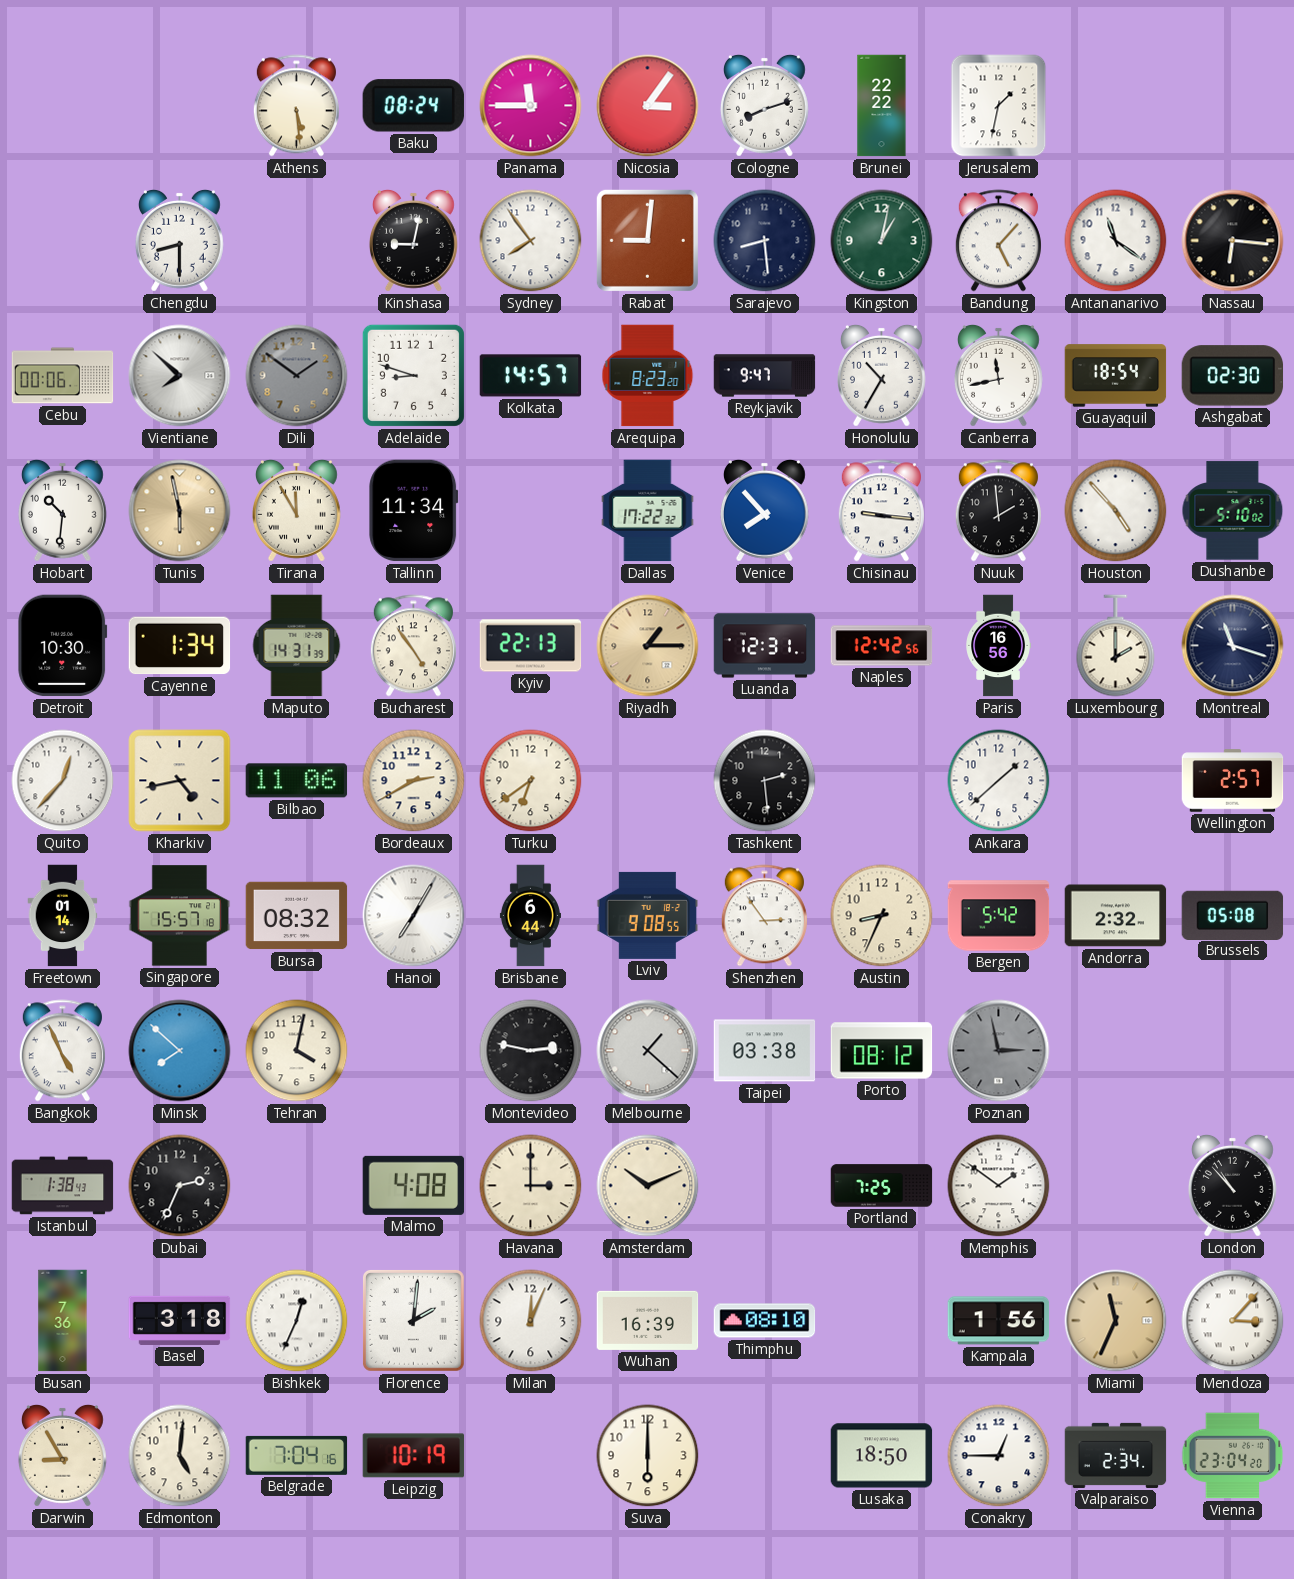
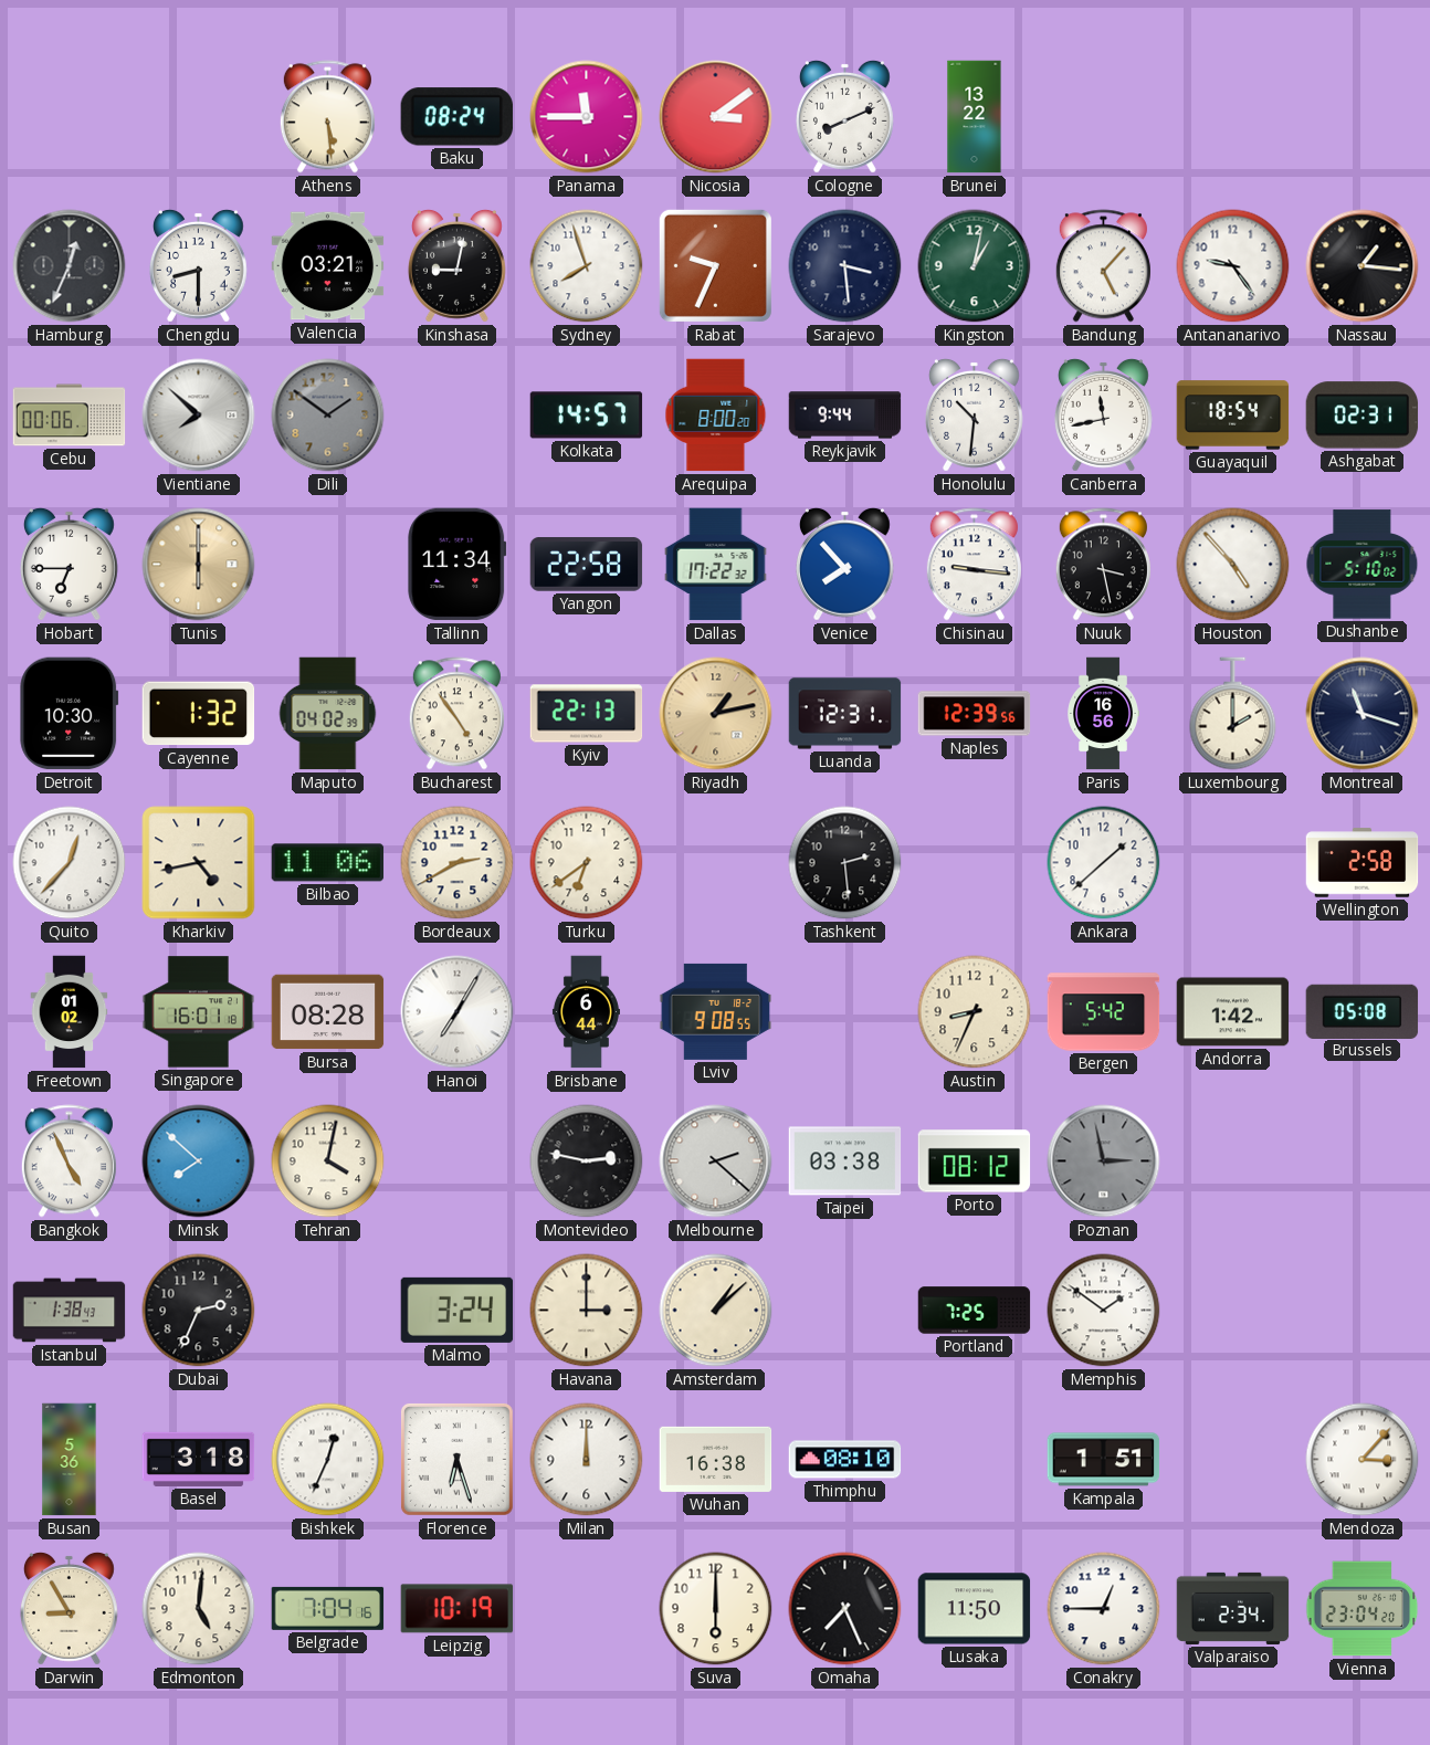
Nicosia: 3:06 -> 3:09 (716, 117)
Cologne: 8:12 -> 8:11 (844, 116)
Brunei: 22:22 -> 13:22 (975, 117)
Jerusalem: 1:32 -> none (999, 106)
Hamburg: none -> 12:34 (70, 266)
Valencia: none -> 03:21 (328, 266)
Sydney: 7:54 -> 7:57 (587, 266)
Rabat: 9:01 -> 9:34 (715, 265)
Sarajevo: 8:29 -> 3:29 (845, 266)
Antananarivo: 11:21 -> 9:24 (1233, 266)
Nassau: 6:16 -> 1:16 (1363, 266)
Adelaide: 8:48 -> none (413, 375)
Arequipa: 8:23 -> 8:00 (716, 416)
Reykjavik: 9:47 -> 9:44 (845, 416)
Honolulu: 10:35 -> 10:31 (974, 414)
Ashgabat: 02:30 -> 02:31 (1363, 416)
Hobart: 10:31 -> 6:45 (69, 564)
Tunis: 5:58 -> 6:00 (199, 565)
Tirana: 11:55 -> none (296, 510)
Yangon: none -> 22:58 (587, 565)
Nuuk: 1:59 -> 3:28 (1103, 565)
Cayenne: 1:34 -> 1:32 (199, 714)
Maputo: 14:31 -> 04:02 (328, 714)
Riyadh: 1:15 -> 1:13 (716, 714)
Naples: 12:42 -> 12:39 (975, 714)
Wellington: 2:57 -> 2:58 (1363, 863)
Freetown: 01:14 -> 01:02 (70, 1012)
Singapore: 15:57 -> 16:01 (199, 1012)
Bursa: 08:32 -> 08:28 (328, 1012)
Shenzhen: 2:54 -> none (764, 916)
Andorra: 2:32 -> 1:42 (1233, 1012)
Melbourne: 1:22 -> 2:22 (716, 1161)
Malmo: 4:08 -> 3:24 (458, 1310)
Amsterdam: 10:11 -> 1:08 (716, 1311)
London: 10:53 -> none (1232, 1185)
Busan: 7:36 -> 5:36 (70, 1460)
Florence: 2:01 -> 6:27 (456, 1459)
Milan: 12:04 -> 12:00 (587, 1460)
Wuhan: 16:39 -> 16:38 (716, 1459)
Kampala: 1:56 -> 1:51 (1104, 1460)
Miami: 11:34 -> none (1116, 1321)
Omaha: none -> 7:26 (845, 1609)
Lusaka: 18:50 -> 11:50 (975, 1609)
